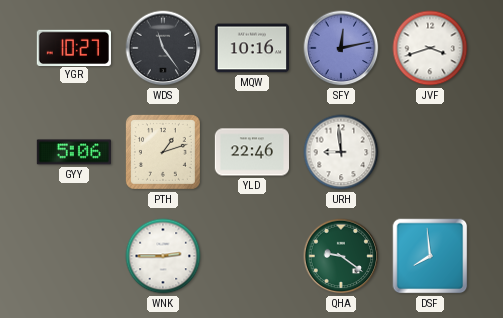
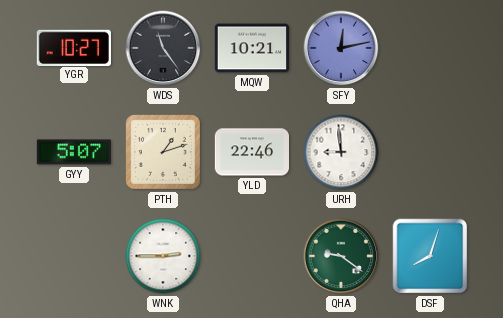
MQW: 10:16 -> 10:21 (251, 48)
JVF: 3:42 -> none (430, 48)
GYY: 5:06 -> 5:07 (74, 152)
DSF: 7:59 -> 8:03 (430, 256)
